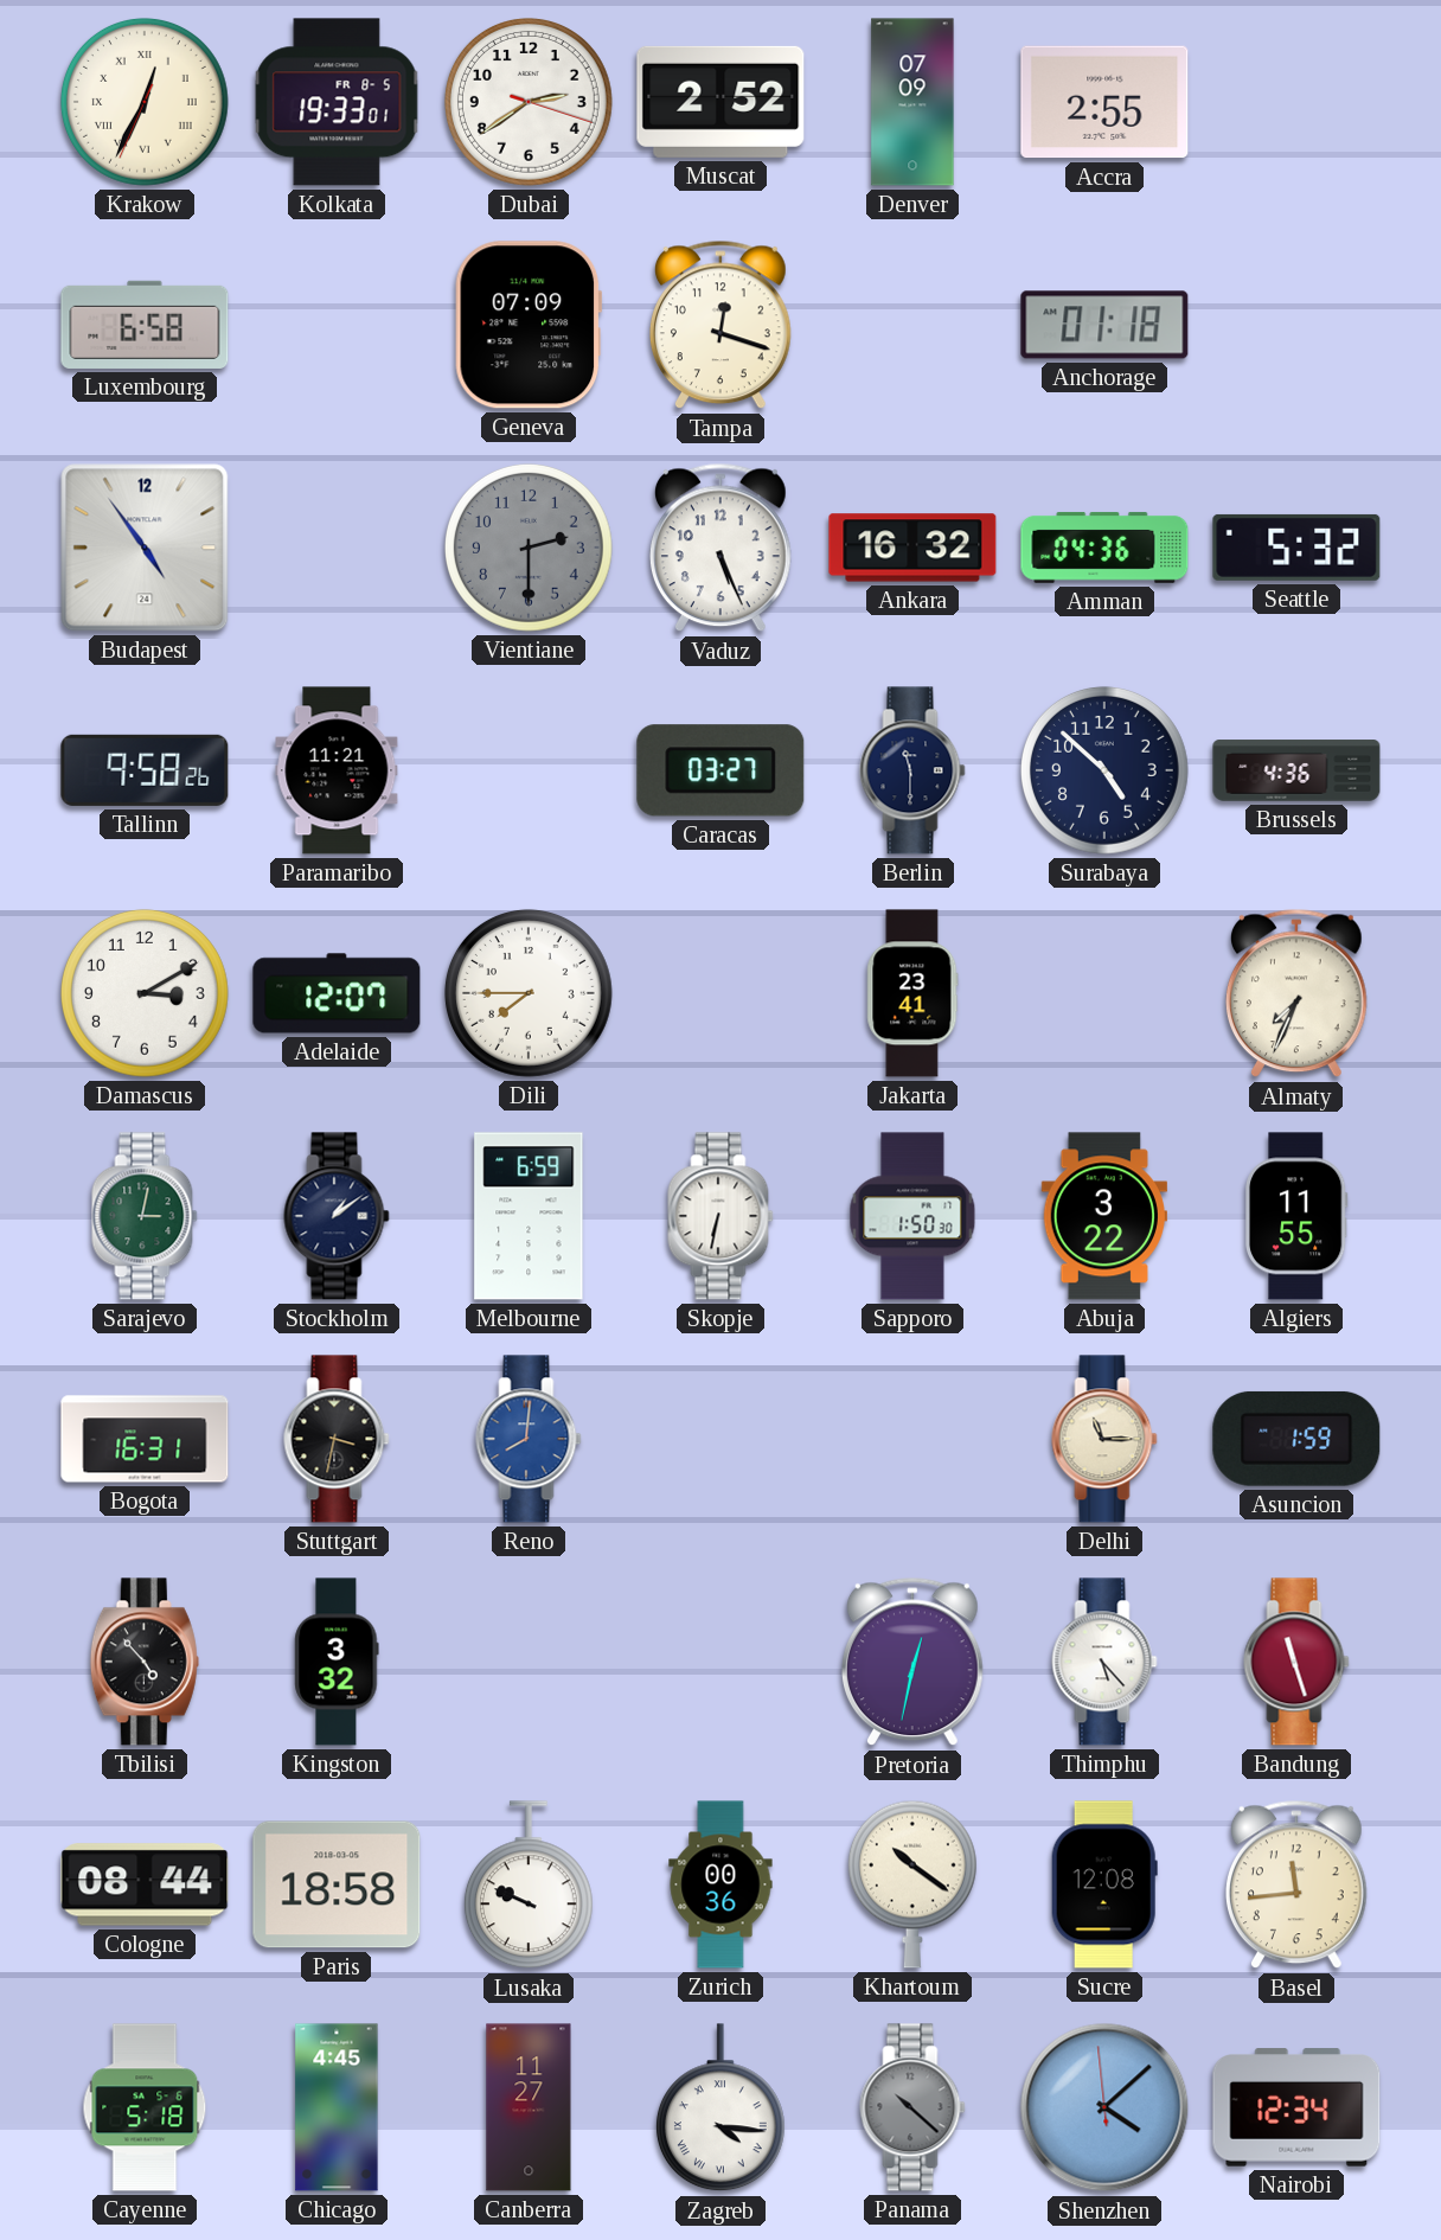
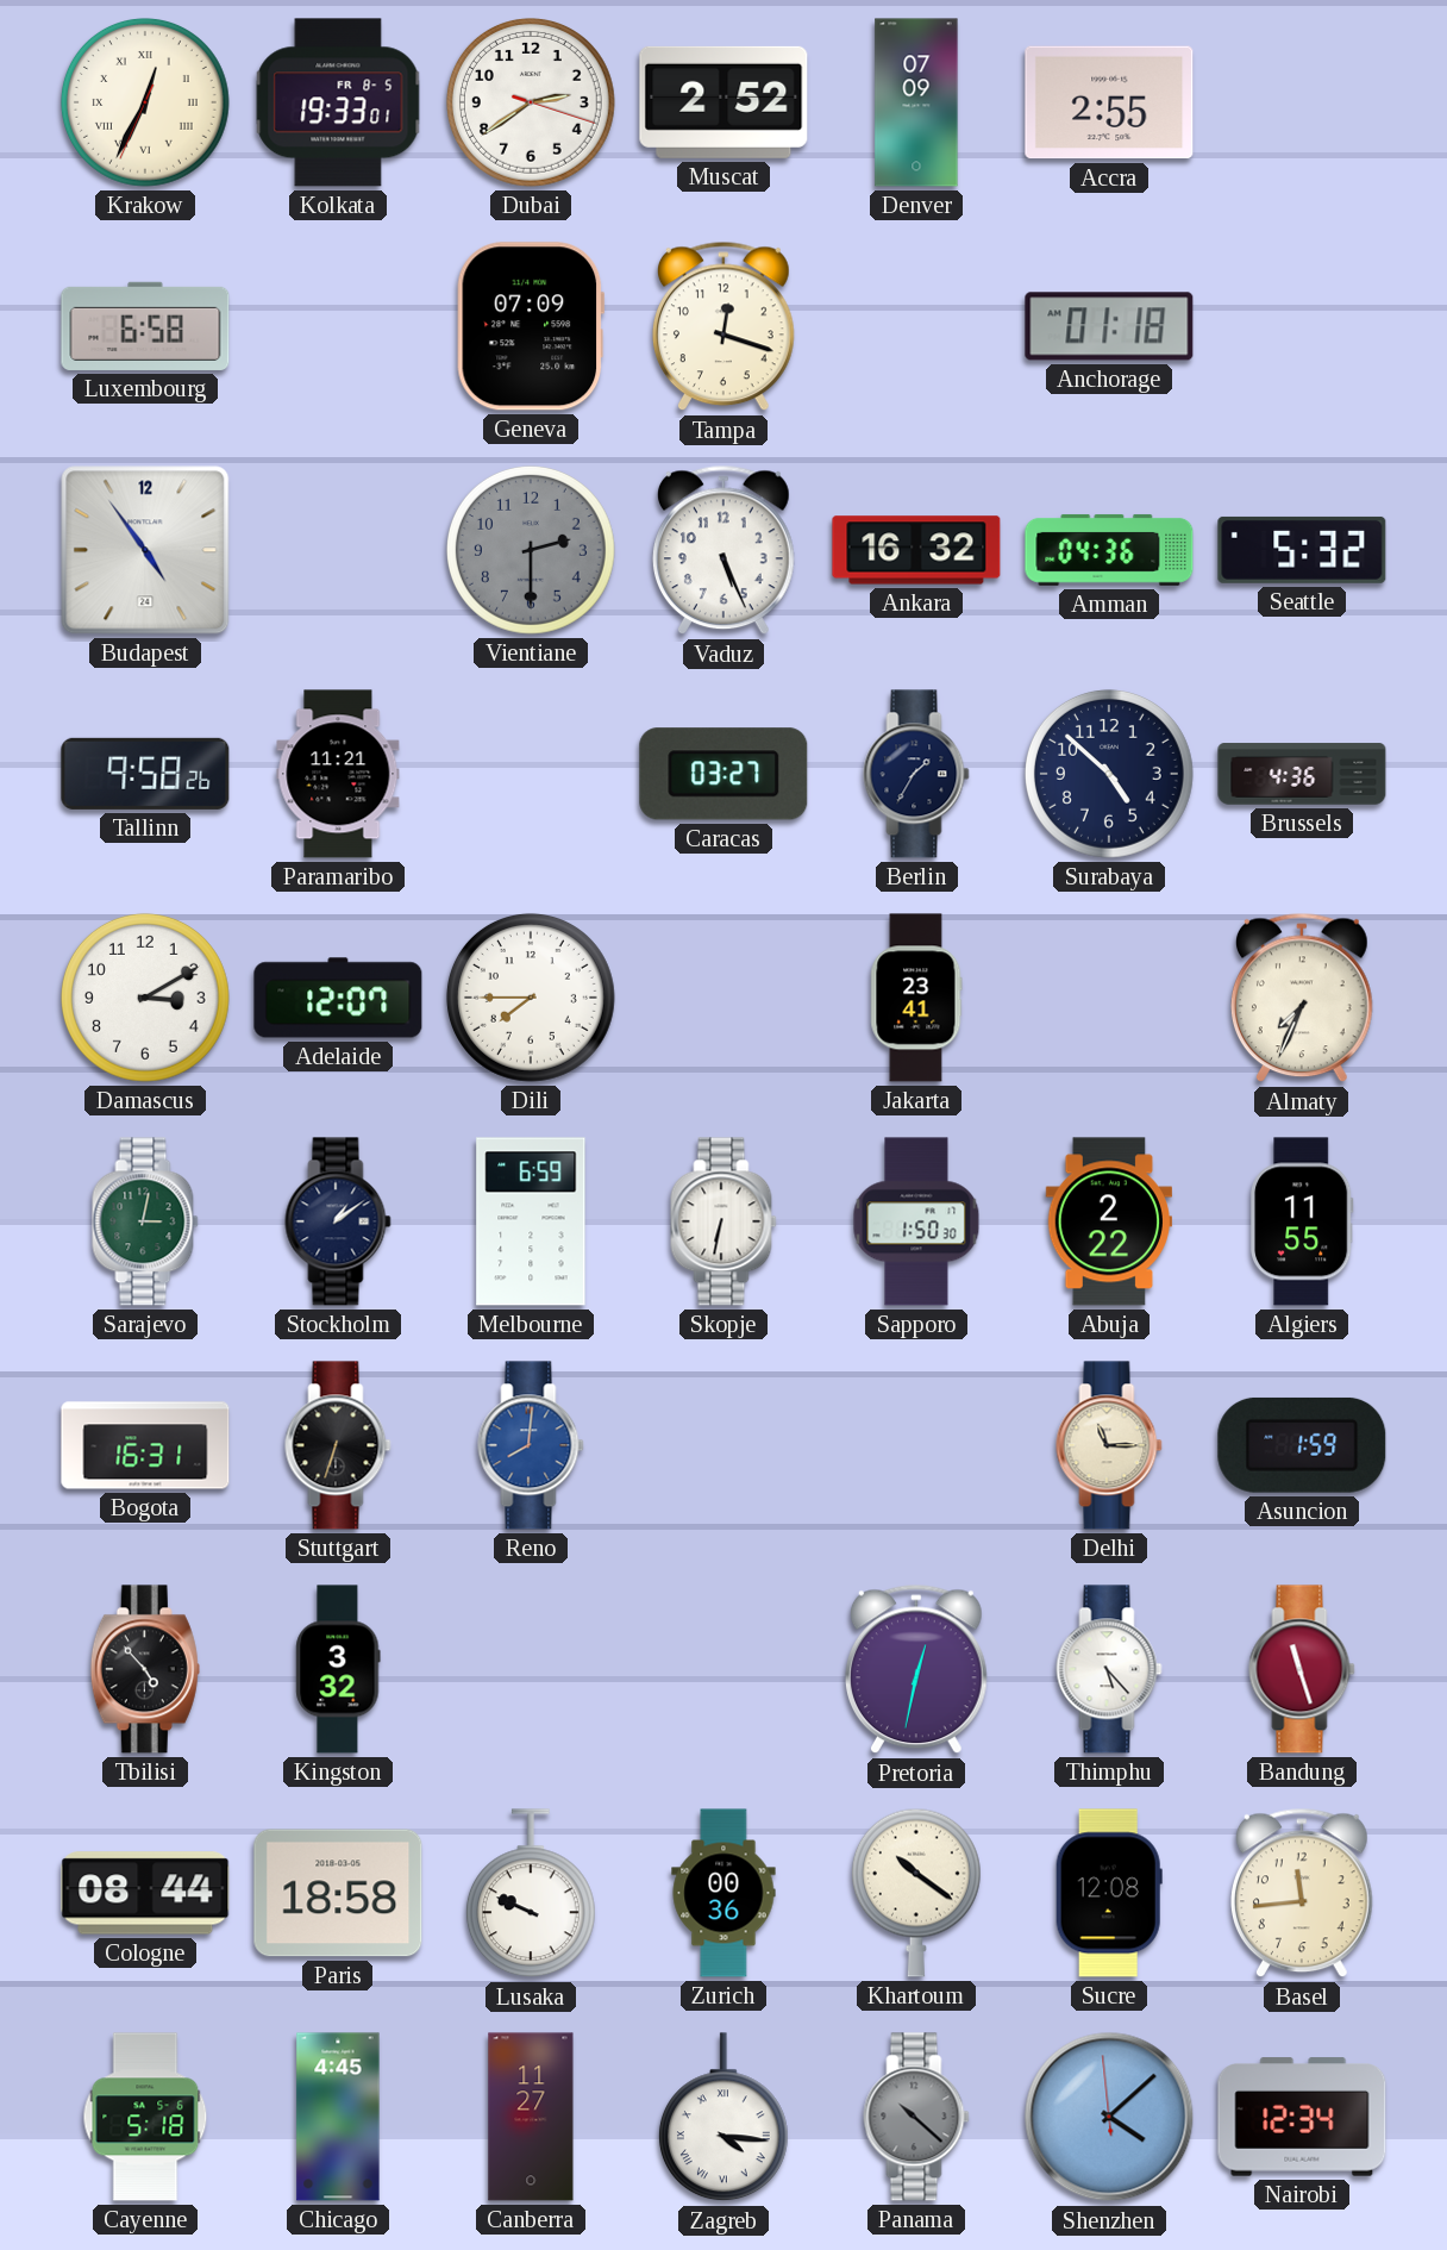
Berlin: 11:30 -> 1:35 (916, 774)
Abuja: 3:22 -> 2:22 (1108, 1221)
Stuttgart: 3:32 -> 6:33 (338, 1445)
